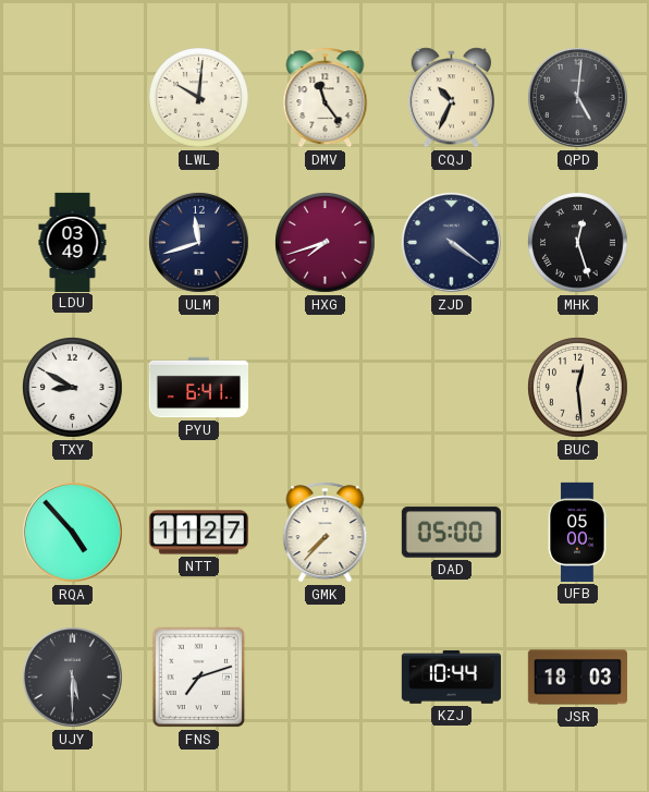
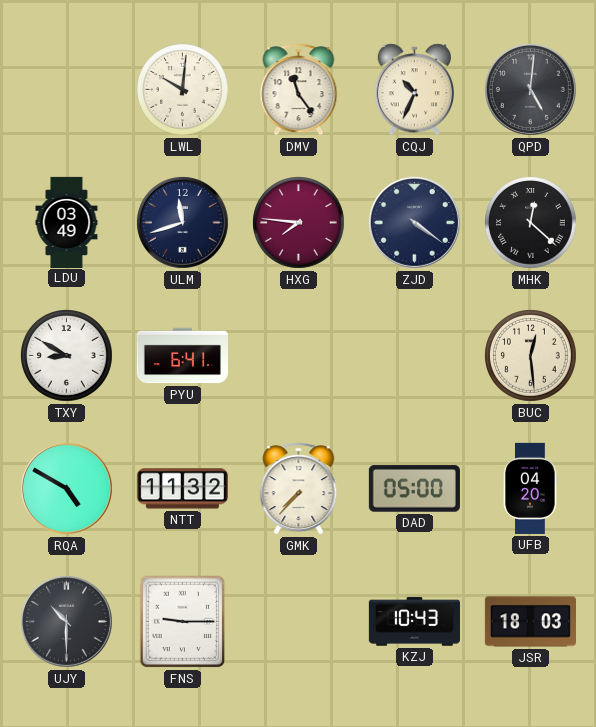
HXG: 7:42 -> 7:46 (299, 223)
MHK: 12:27 -> 12:22 (531, 223)
RQA: 4:53 -> 4:50 (66, 488)
NTT: 11:27 -> 11:32 (182, 489)
UFB: 05:00 -> 04:20 (530, 488)
UJY: 5:30 -> 10:30 (66, 621)
FNS: 7:12 -> 9:15 (183, 622)
KZJ: 10:44 -> 10:43 (414, 622)
